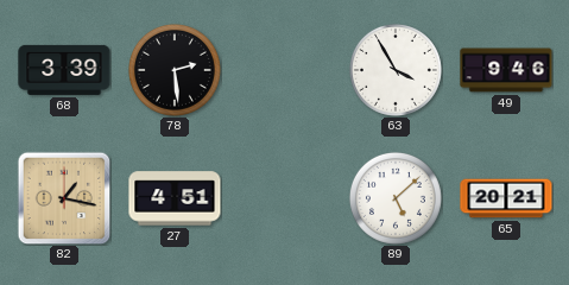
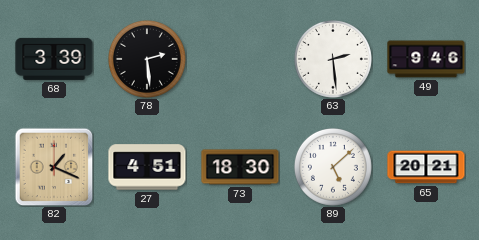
63: 3:55 -> 2:29 (333, 59)
82: 1:17 -> 1:19 (54, 167)
73: none -> 18:30 (240, 167)
